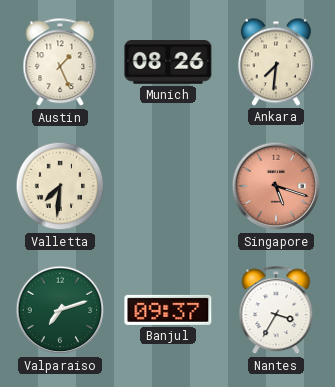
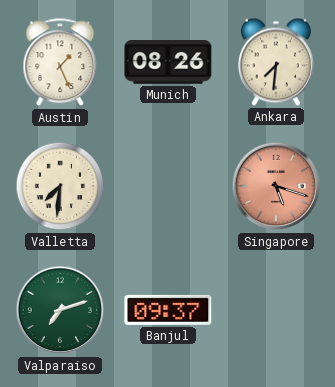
Nantes: 3:35 -> none (276, 311)
